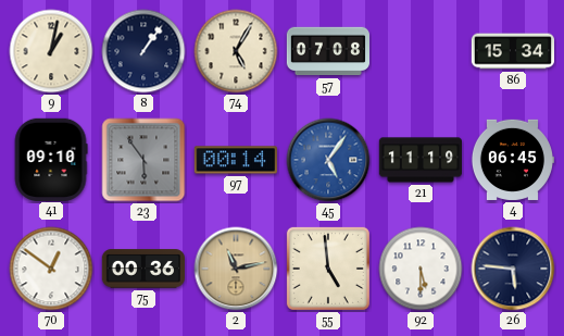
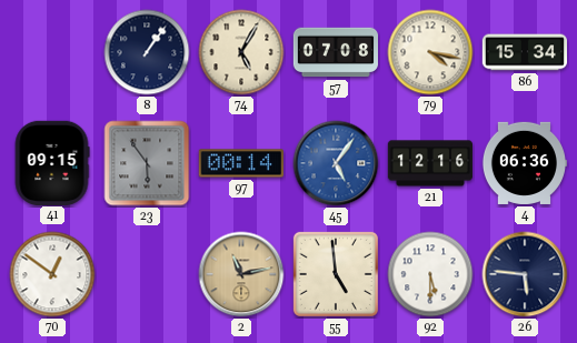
9: 1:02 -> none (51, 51)
79: none -> 4:17 (430, 52)
41: 09:10 -> 09:15 (52, 162)
21: 11:19 -> 12:16 (429, 163)
4: 06:45 -> 06:36 (524, 163)
75: 00:36 -> none (142, 269)
